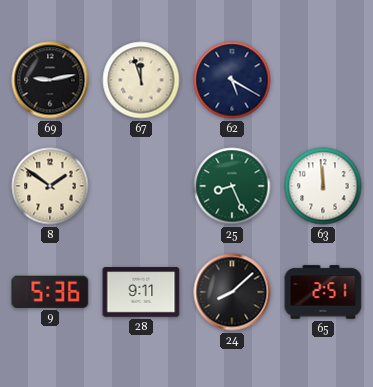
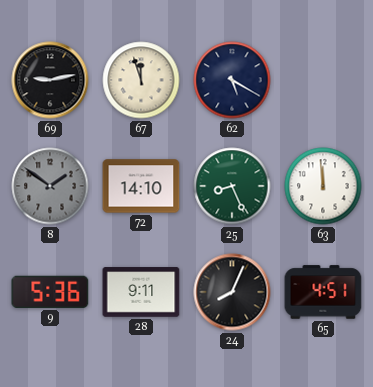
8 dial: cream -> grey (50, 186)
72: none -> 14:10 (141, 186)
24: 8:08 -> 8:04 (232, 292)
65: 2:51 -> 4:51 (323, 292)
